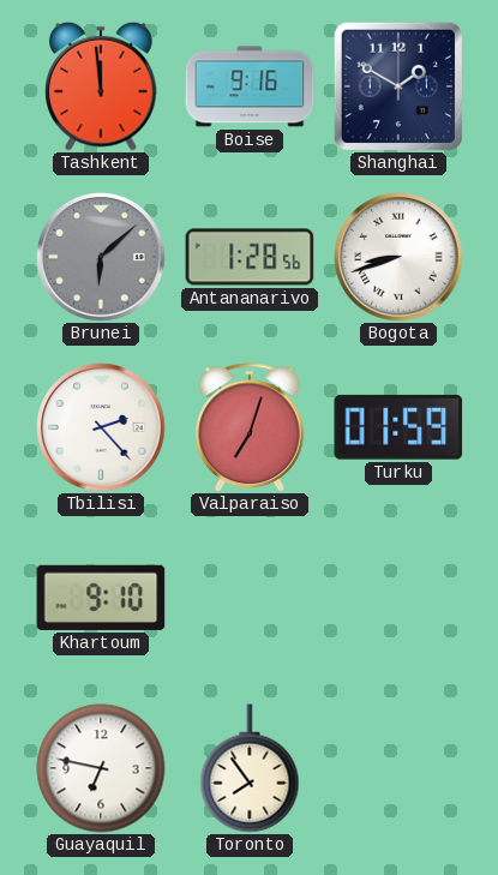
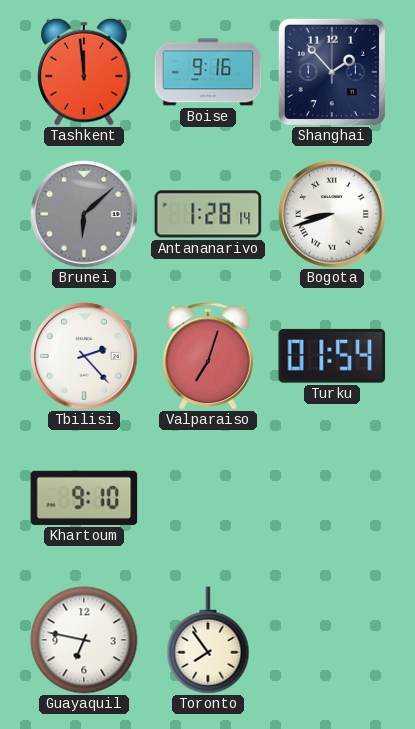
Shanghai: 1:50 -> 1:53 (332, 71)
Antananarivo: 1:28:56 -> 1:28:14 (208, 214)
Turku: 01:59 -> 01:54 (332, 356)
